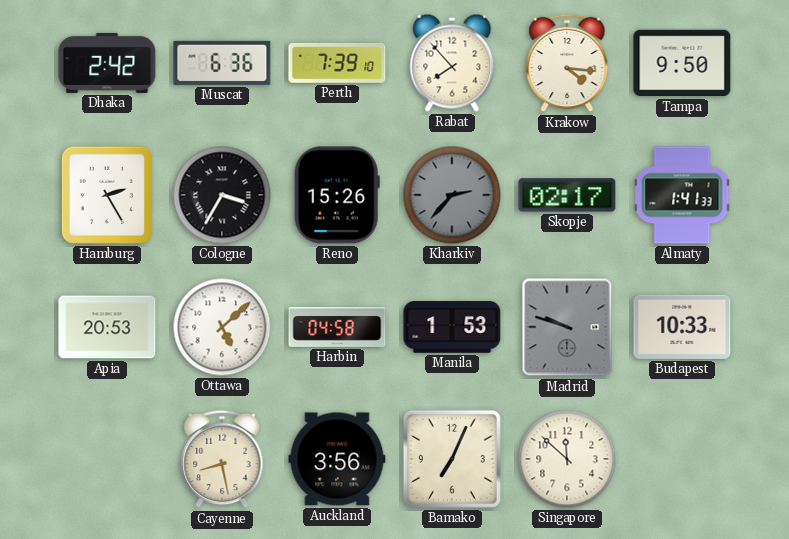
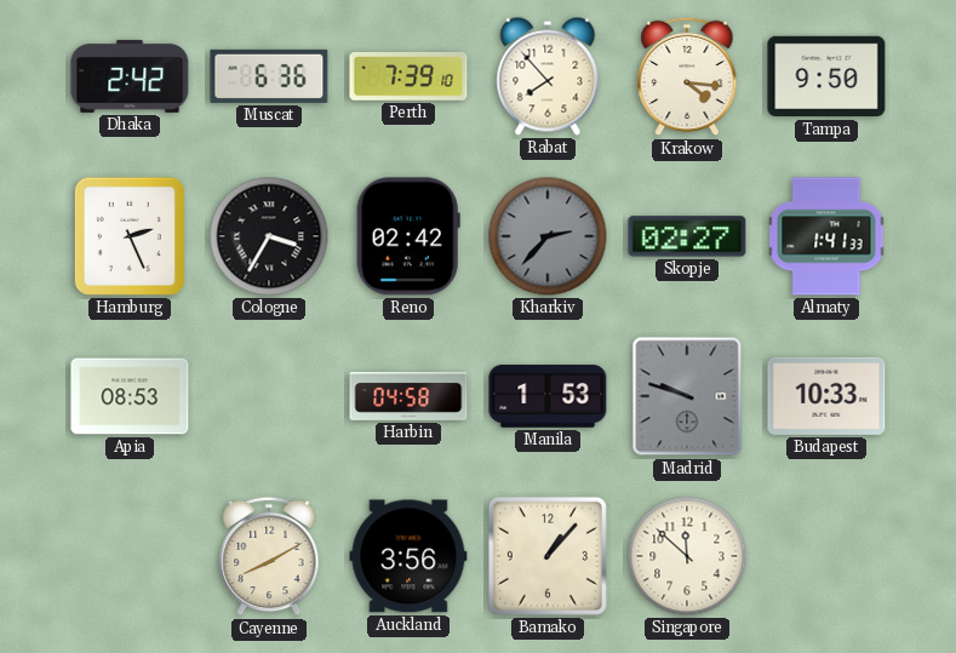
Hamburg: 2:25 -> 2:26 (130, 236)
Reno: 15:26 -> 02:42 (408, 236)
Skopje: 02:17 -> 02:27 (687, 236)
Apia: 20:53 -> 08:53 (130, 396)
Ottawa: 5:08 -> none (222, 327)
Cayenne: 8:28 -> 8:10 (269, 556)
Bamako: 7:04 -> 1:07 (548, 556)
